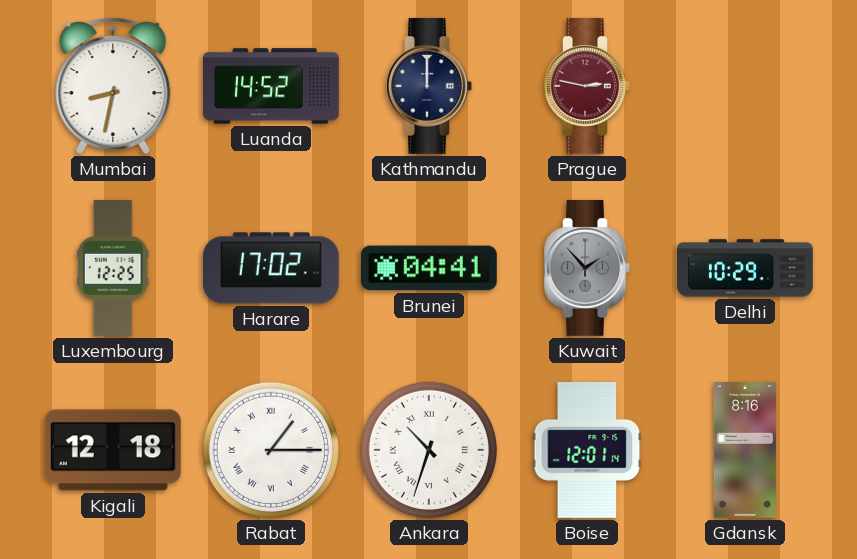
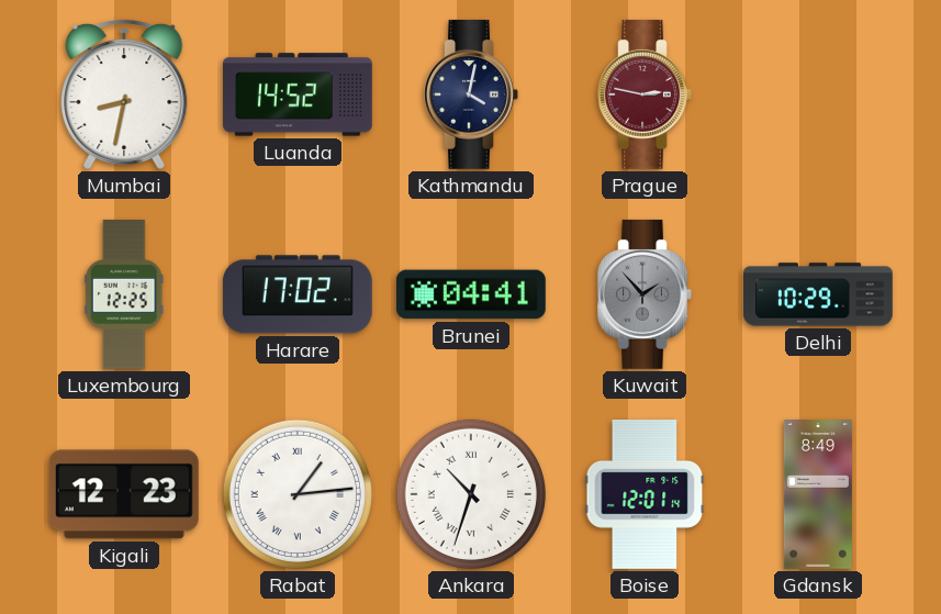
Kathmandu: 12:00 -> 4:02 (471, 94)
Kigali: 12:18 -> 12:23 (124, 494)
Rabat: 1:15 -> 1:14 (298, 494)
Gdansk: 8:16 -> 8:49 (818, 495)
